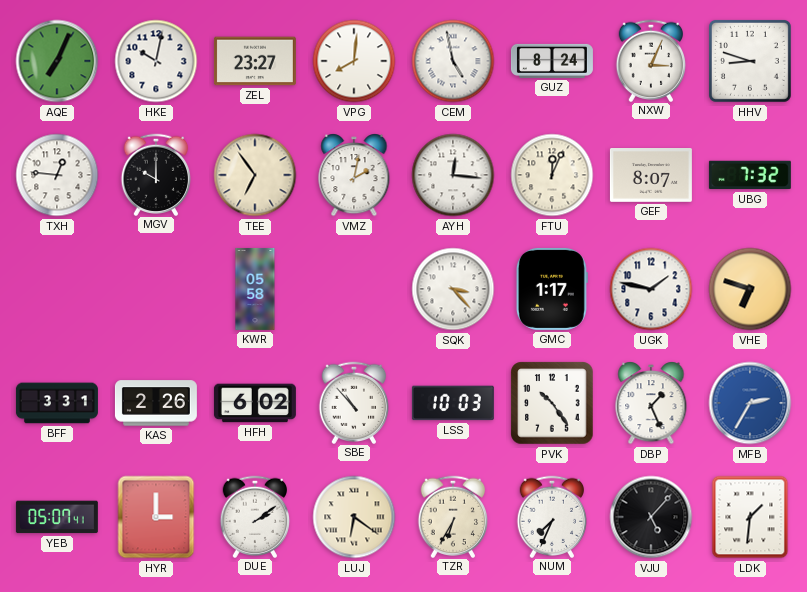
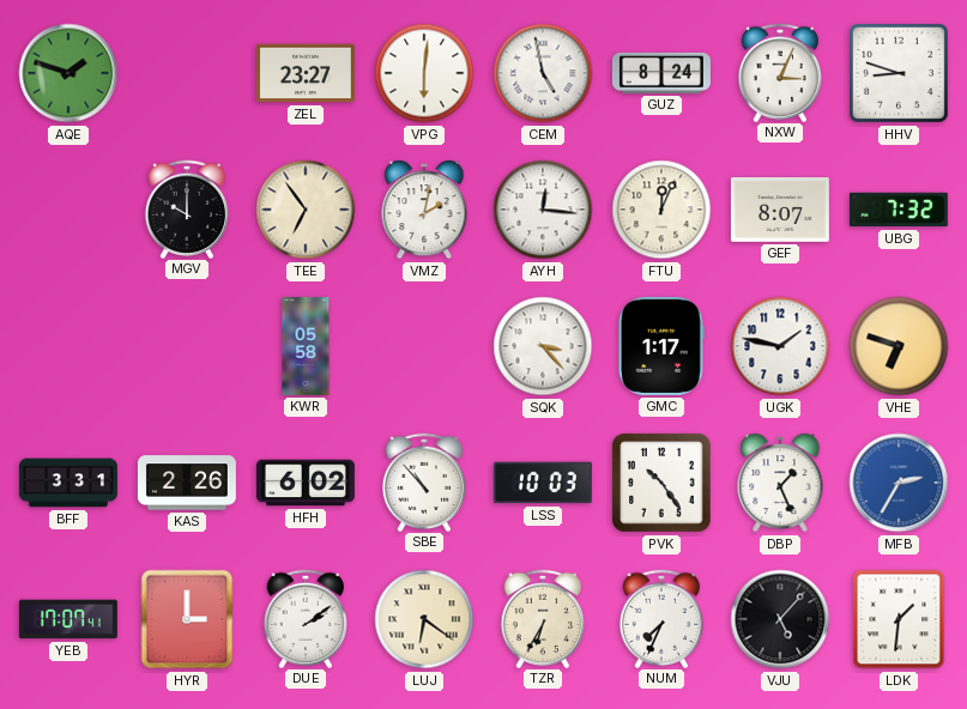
AQE: 7:04 -> 1:48 (68, 73)
HKE: 10:02 -> none (156, 61)
VPG: 8:01 -> 6:01 (424, 73)
TXH: 12:46 -> none (57, 175)
YEB: 05:07 -> 17:07 (68, 619)
